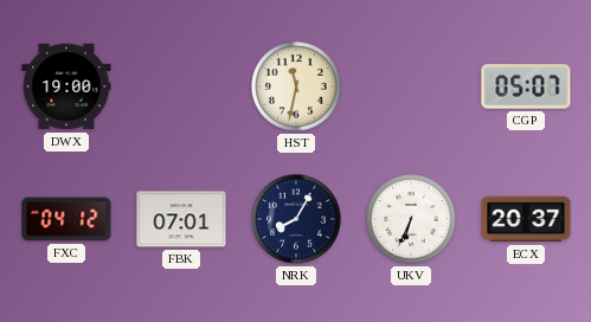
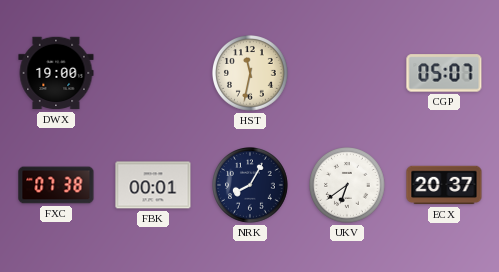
FXC: 04:12 -> 07:38 (56, 185)
FBK: 07:01 -> 00:01 (153, 185)
UKV: 6:34 -> 6:39 (348, 186)
